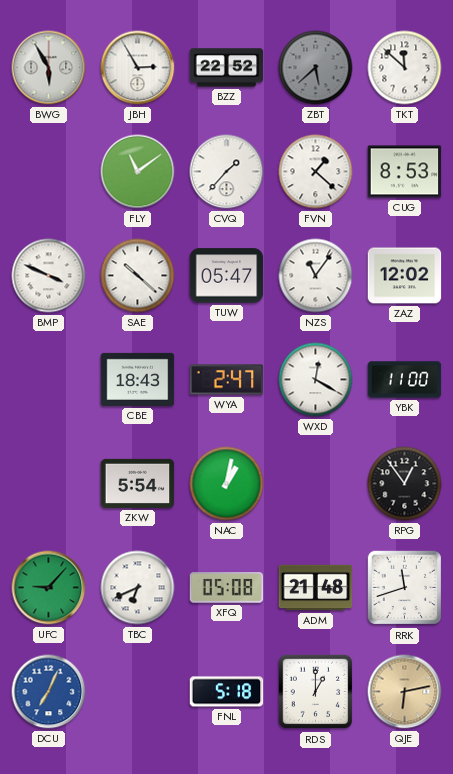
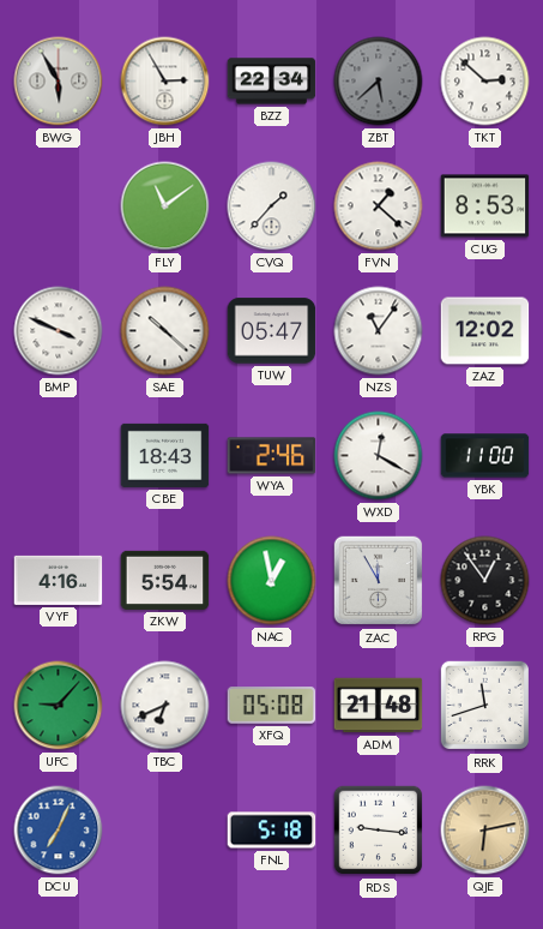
BZZ: 22:52 -> 22:34 (272, 82)
TKT: 11:52 -> 2:52 (485, 82)
WYA: 2:47 -> 2:46 (272, 456)
VYF: none -> 4:16 (59, 580)
NAC: 1:02 -> 12:58 (272, 581)
ZAC: none -> 11:55 (379, 581)
RDS: 1:00 -> 9:16 (379, 831)
